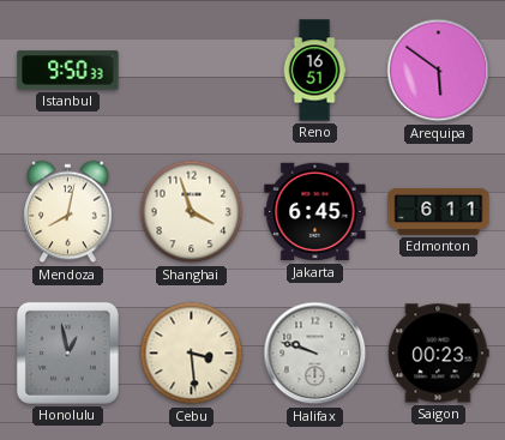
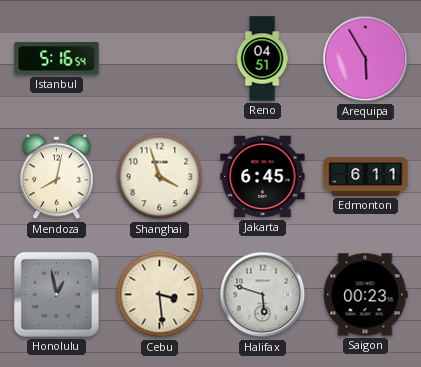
Istanbul: 9:50 -> 5:16 (57, 59)
Reno: 16:51 -> 04:51 (262, 59)
Arequipa: 5:51 -> 5:55 (366, 59)
Halifax: 9:48 -> 5:48 (263, 295)
